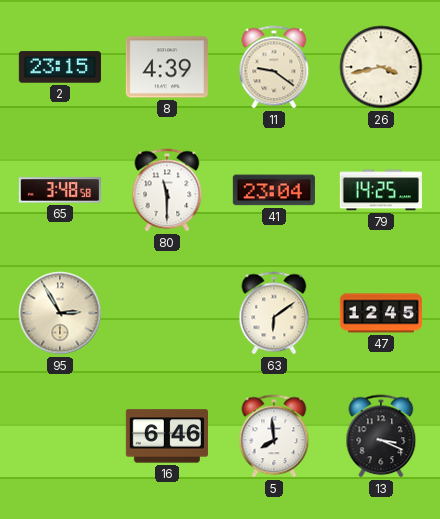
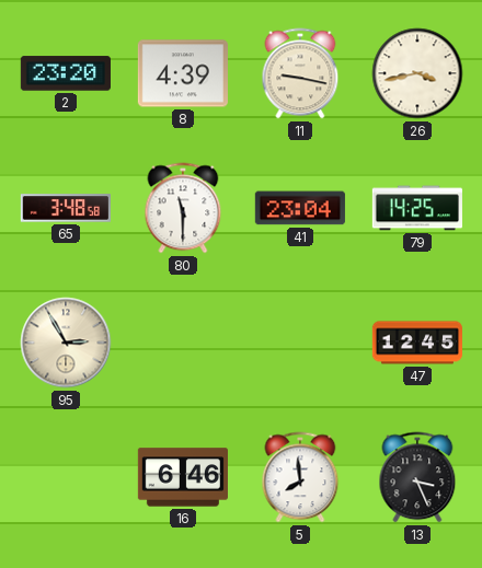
2: 23:15 -> 23:20 (66, 73)
11: 9:21 -> 9:17 (300, 73)
63: 6:09 -> none (274, 313)
13: 3:19 -> 3:26 (417, 477)
